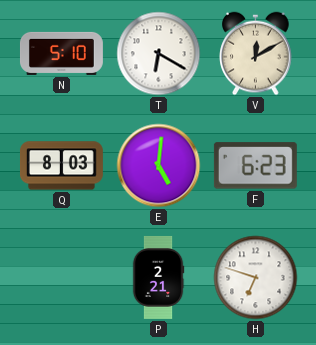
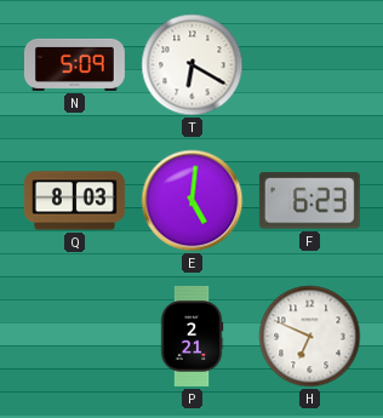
N: 5:10 -> 5:09 (74, 64)
V: 12:10 -> none (256, 54)
H: 6:48 -> 6:49 (310, 337)
